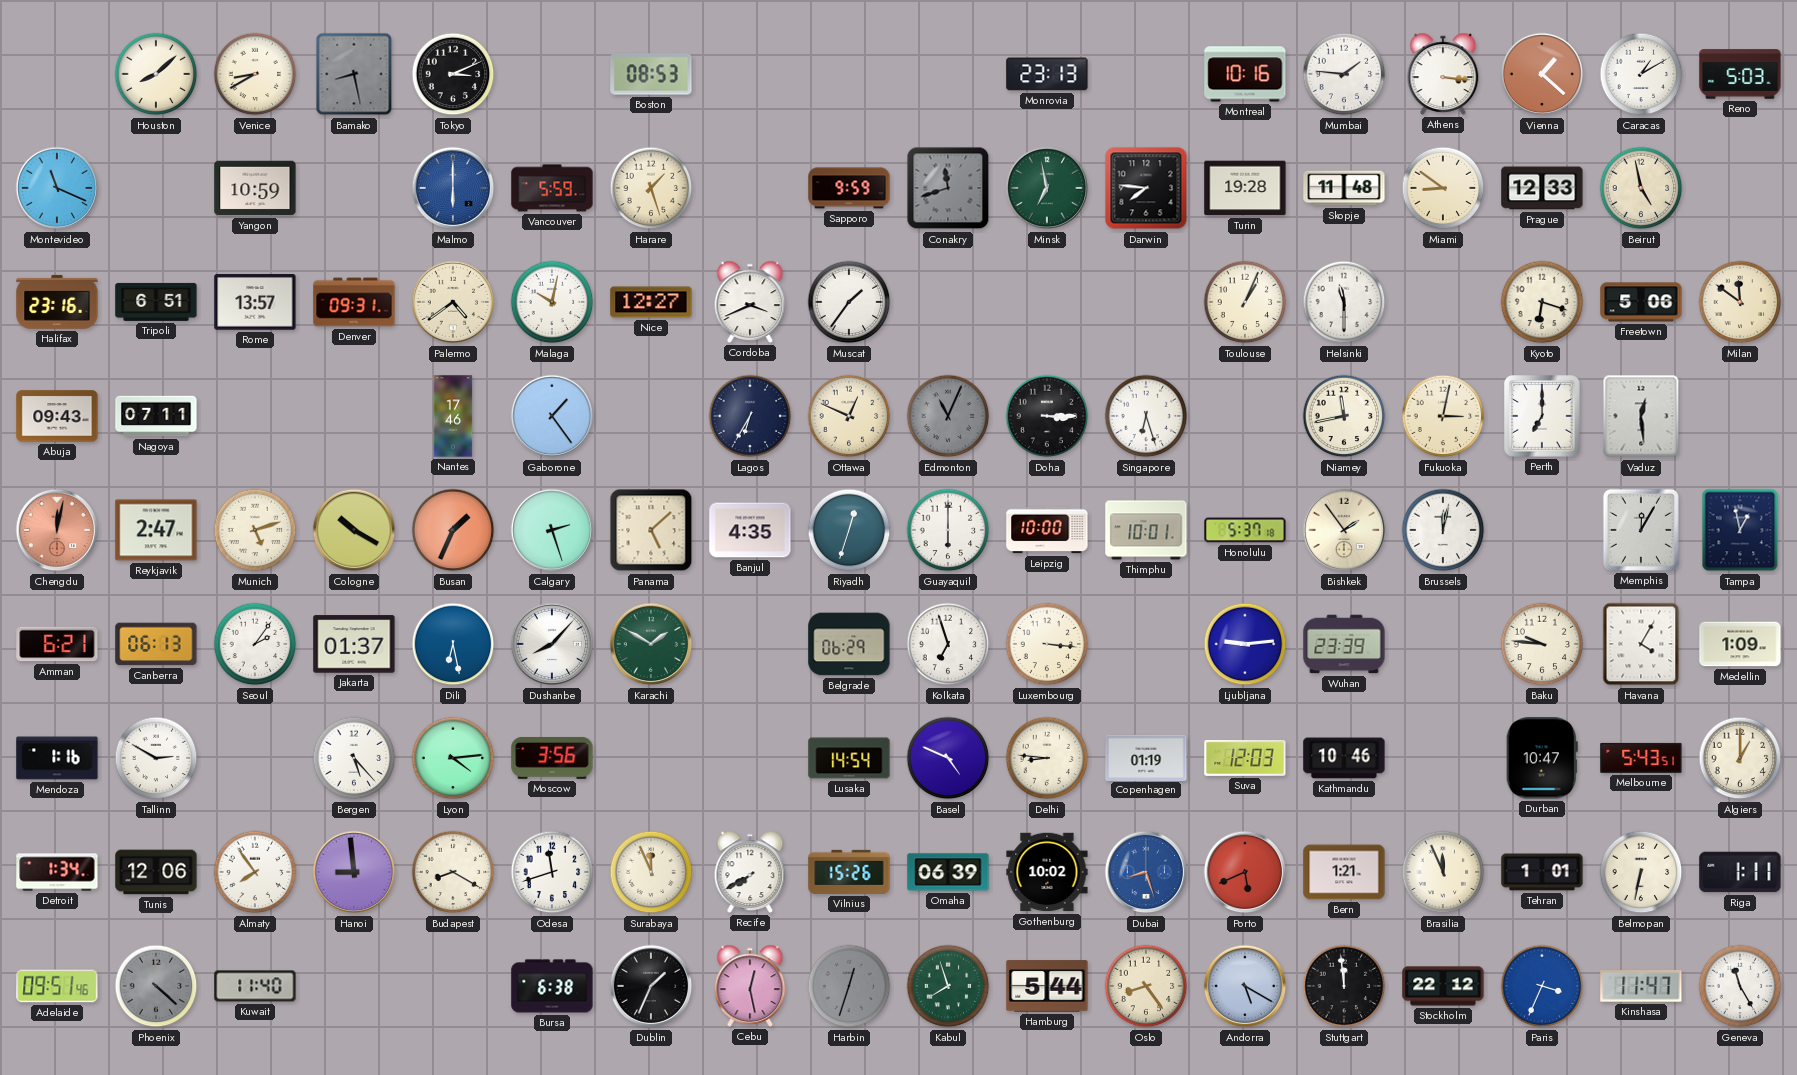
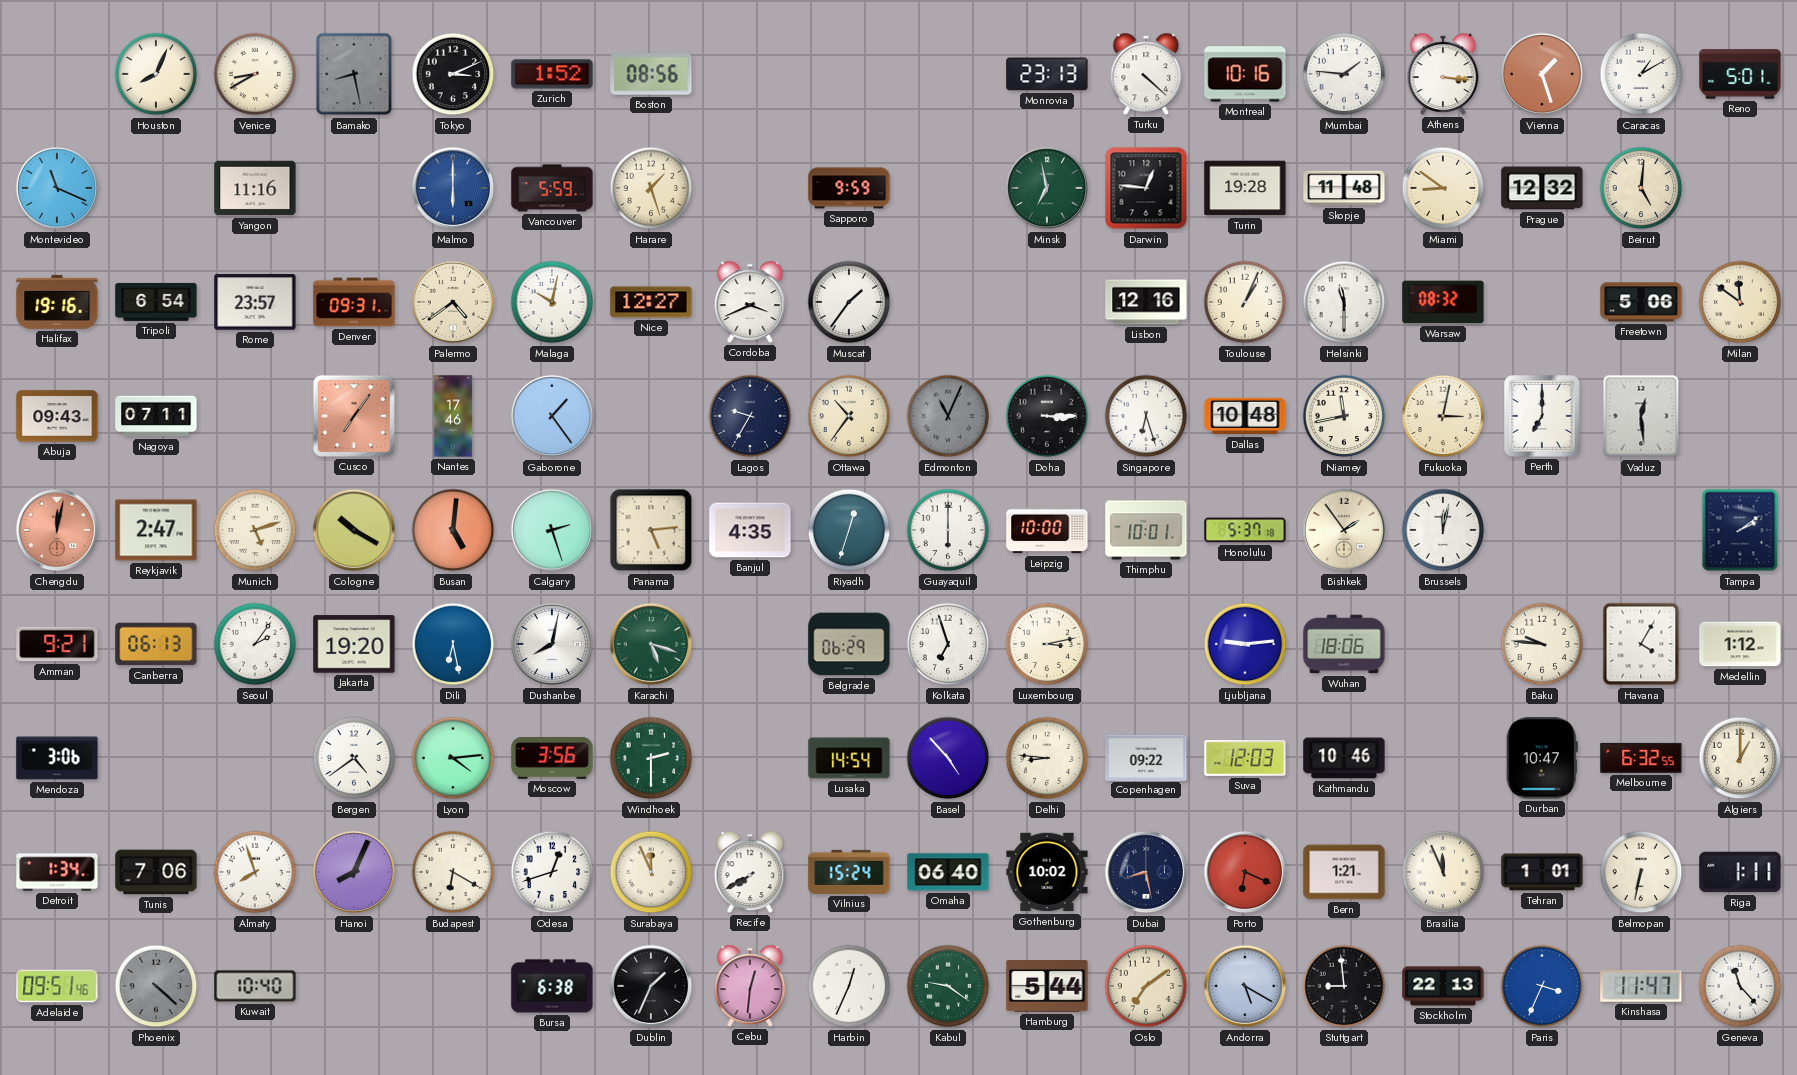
Houston: 8:08 -> 8:04 (156, 74)
Zurich: none -> 1:52 (552, 74)
Boston: 08:53 -> 08:56 (651, 74)
Turku: none -> 4:22 (1146, 74)
Vienna: 1:22 -> 1:27 (1542, 74)
Reno: 5:03 -> 5:01 (1740, 74)
Yangon: 10:59 -> 11:16 (255, 188)
Conakry: 11:42 -> none (948, 188)
Darwin: 7:46 -> 12:46 (1146, 188)
Prague: 12:33 -> 12:32 (1542, 188)
Beirut: 4:58 -> 5:01 (1641, 188)
Halifax: 23:16 -> 19:16 (57, 302)
Tripoli: 6:51 -> 6:54 (156, 302)
Rome: 13:57 -> 23:57 (255, 302)
Lisbon: none -> 12:16 (1146, 302)
Warsaw: none -> 08:32 (1443, 302)
Kyoto: 6:18 -> none (1542, 302)
Cusco: none -> 7:06 (354, 416)
Lagos: 6:35 -> 9:35 (750, 416)
Ottawa: 12:49 -> 10:36 (849, 416)
Dallas: none -> 10:48 (1245, 416)
Busan: 1:34 -> 5:01 (453, 530)
Panama: 5:08 -> 5:14 (651, 530)
Memphis: 12:05 -> none (1641, 530)
Tampa: 12:58 -> 2:09 (1740, 530)
Amman: 6:21 -> 9:21 (57, 644)
Jakarta: 01:37 -> 19:20 (354, 644)
Dushanbe: 8:07 -> 8:02 (552, 644)
Karachi: 1:50 -> 5:18 (651, 644)
Luxembourg: 3:16 -> 3:13 (1047, 644)
Wuhan: 23:39 -> 18:06 (1344, 644)
Medellin: 1:09 -> 1:12 (1740, 644)
Mendoza: 1:16 -> 3:06 (57, 758)
Tallinn: 2:50 -> none (156, 758)
Bergen: 5:23 -> 4:39 (354, 758)
Windhoek: none -> 2:30 (651, 758)
Basel: 4:49 -> 4:53 (948, 758)
Copenhagen: 01:19 -> 09:22 (1146, 757)
Melbourne: 5:43 -> 6:32 (1641, 758)
Tunis: 12:06 -> 7:06 (156, 872)
Almaty: 7:54 -> 7:57 (255, 872)
Hanoi: 8:59 -> 8:04 (354, 872)
Budapest: 8:20 -> 6:20 (453, 872)
Odesa: 11:42 -> 12:42 (552, 872)
Vilnius: 15:26 -> 15:24 (849, 872)
Omaha: 06:39 -> 06:40 (948, 872)
Dubai: 8:27 -> 8:28 (1146, 872)
Dubai dial: blue -> navy (1146, 872)
Porto: 5:41 -> 6:19 (1245, 872)
Kuwait: 11:40 -> 10:40 (255, 986)
Cebu: 12:28 -> 12:31 (750, 986)
Harbin: 12:33 -> 12:34 (849, 986)
Harbin dial: grey -> white (849, 986)
Kabul: 7:57 -> 9:21 (948, 986)
Oslo: 8:24 -> 7:09 (1146, 986)
Stuttgart: 11:59 -> 8:59 (1344, 986)
Stockholm: 22:12 -> 22:13 (1443, 986)
Geneva: 11:25 -> 11:23 (1740, 986)
